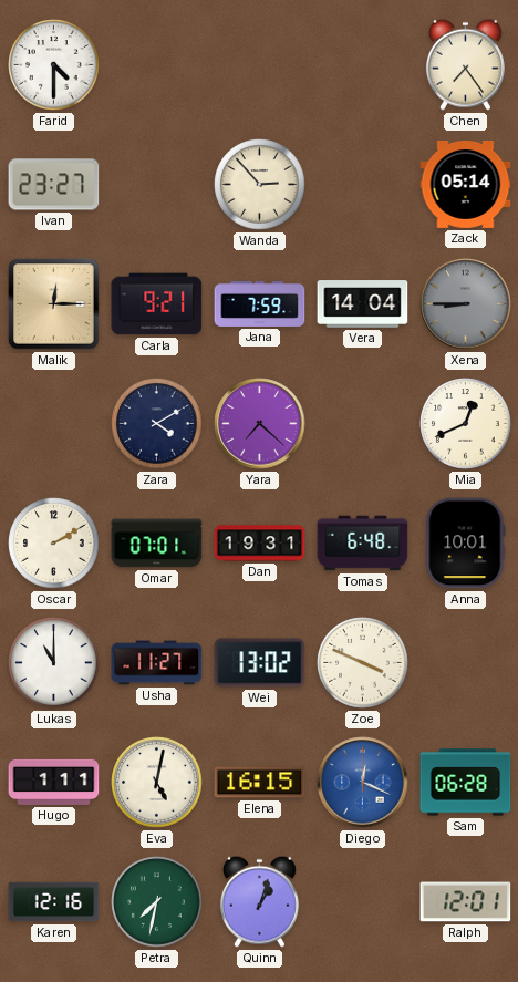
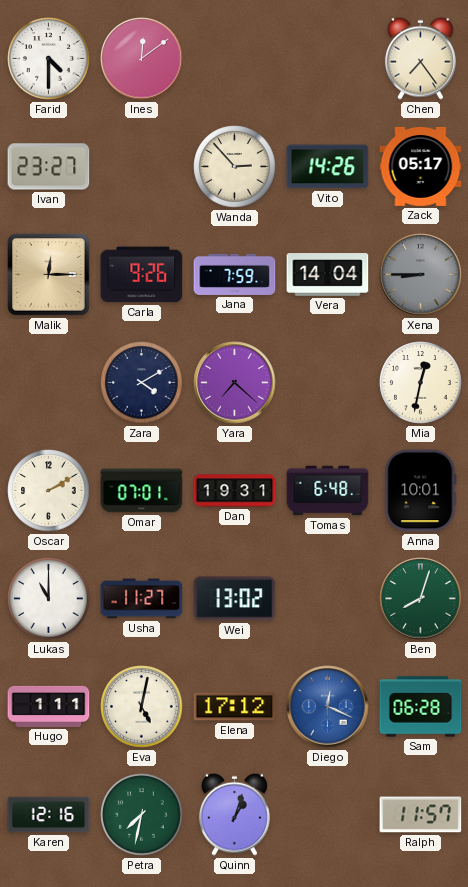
Ines: none -> 12:09 (142, 59)
Vito: none -> 14:26 (328, 167)
Zack: 05:14 -> 05:17 (421, 167)
Carla: 9:21 -> 9:26 (142, 275)
Mia: 12:41 -> 12:32 (421, 383)
Zoe: 3:49 -> none (363, 663)
Ben: none -> 8:03 (421, 599)
Elena: 16:15 -> 17:12 (235, 707)
Ralph: 12:01 -> 11:57 (421, 815)
